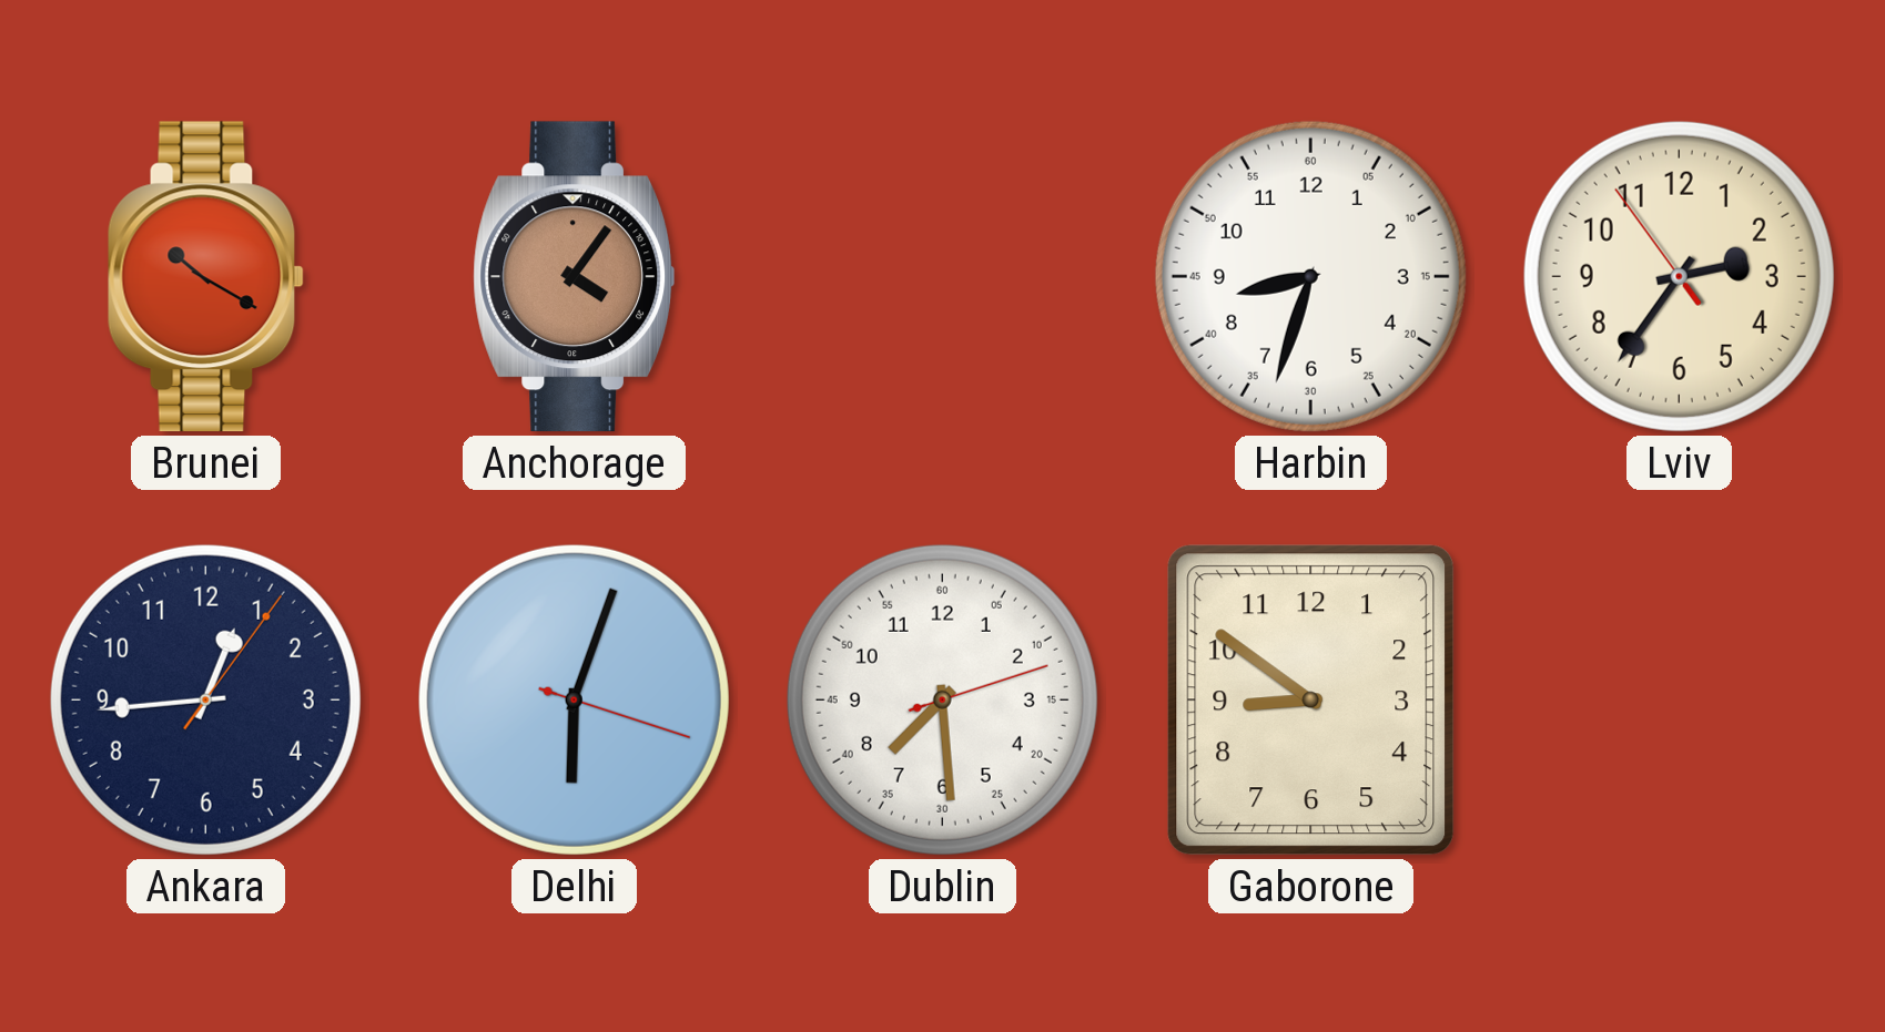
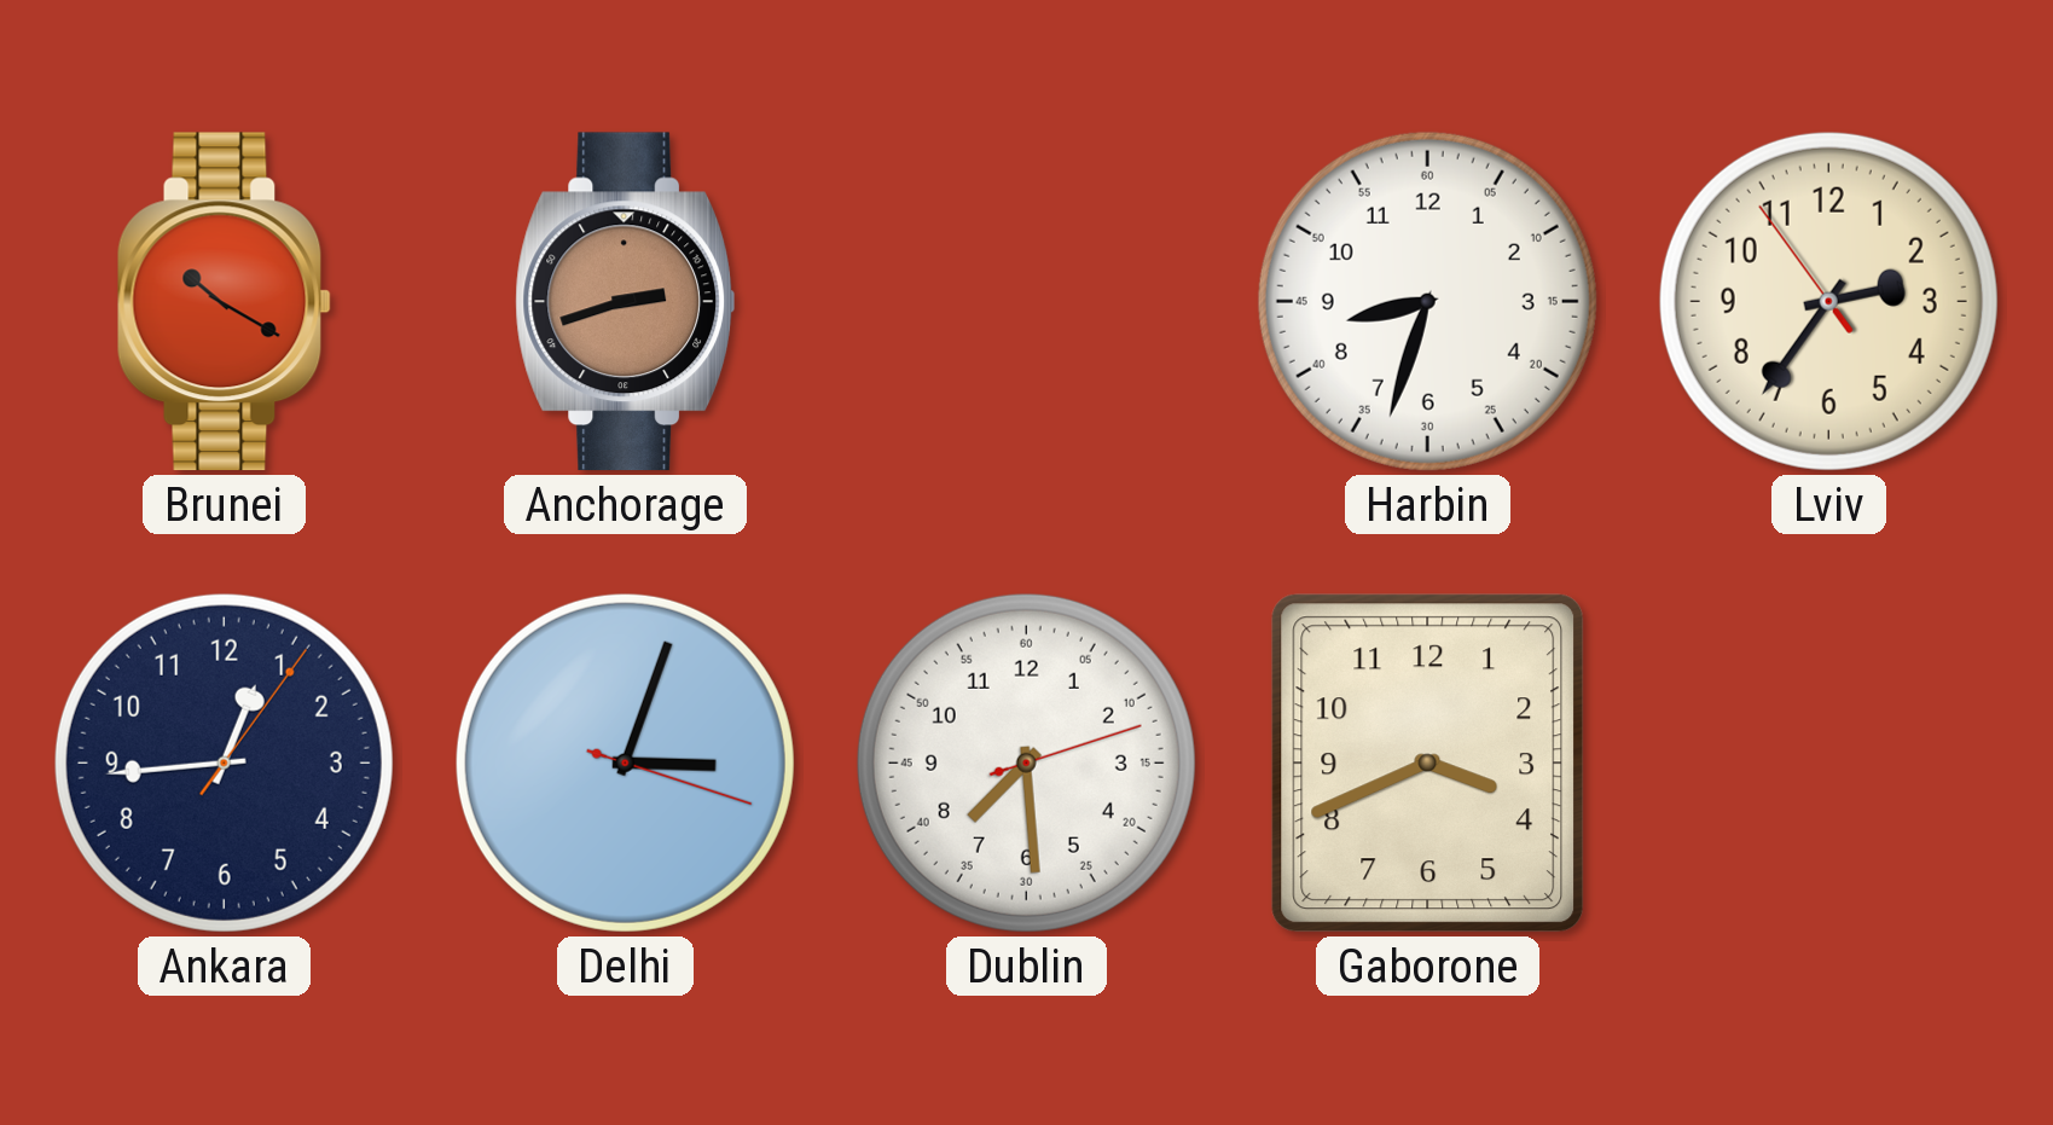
Anchorage: 4:06 -> 2:42 (625, 302)
Delhi: 6:03 -> 3:03 (625, 762)
Gaborone: 8:51 -> 3:41 (1428, 764)
